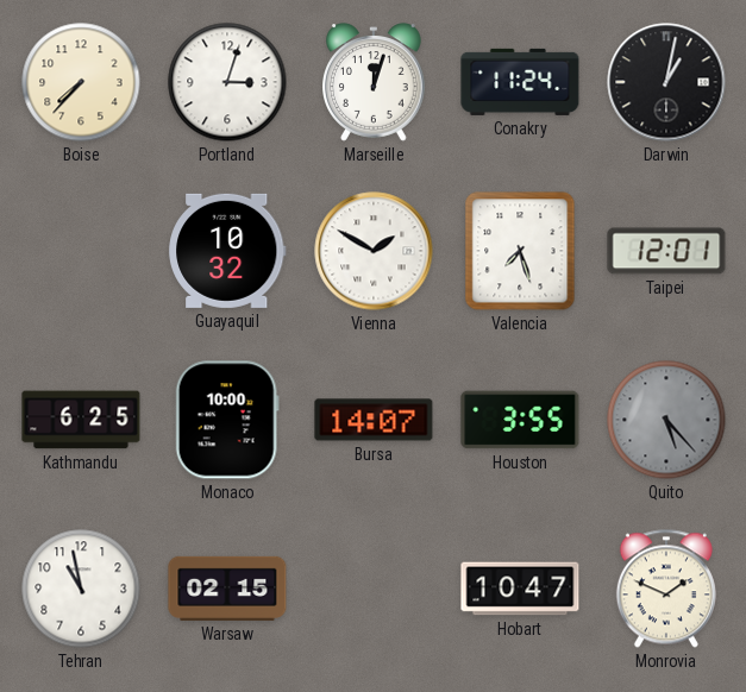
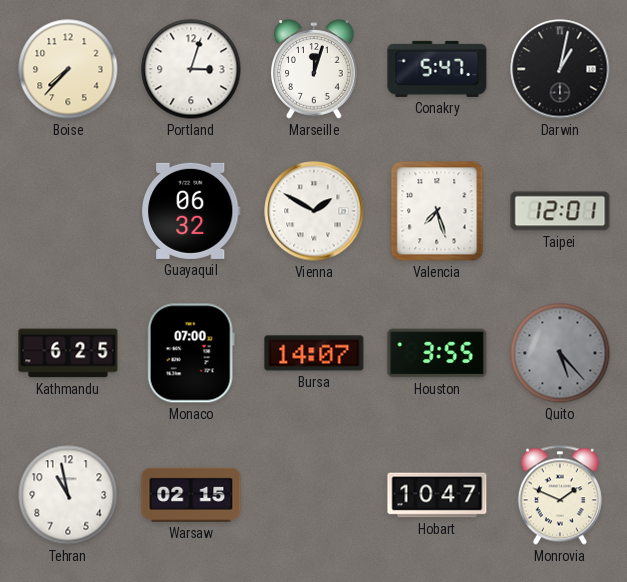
Conakry: 11:24 -> 5:47 (437, 69)
Guayaquil: 10:32 -> 06:32 (192, 211)
Monaco: 10:00 -> 07:00 (191, 353)
